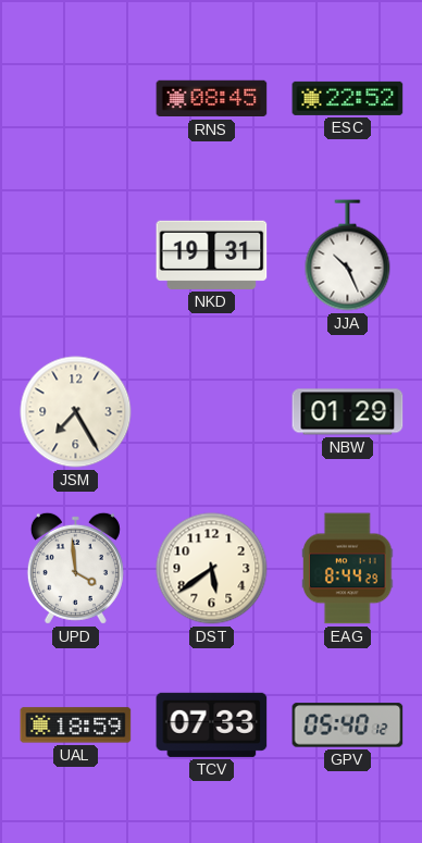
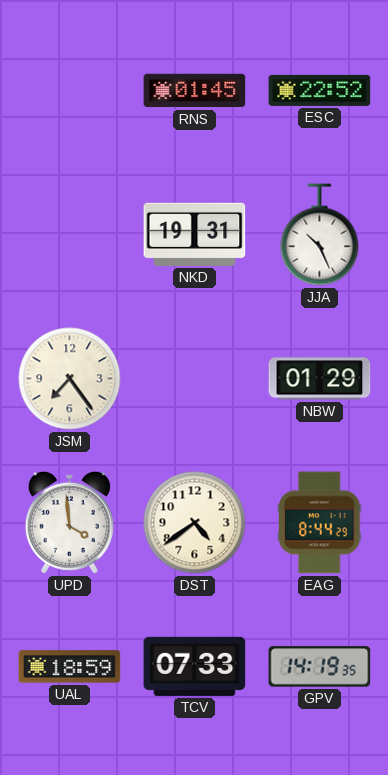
RNS: 08:45 -> 01:45 (195, 91)
JSM: 7:25 -> 7:24 (70, 379)
DST: 5:39 -> 4:39 (195, 523)
GPV: 05:40 -> 14:19 (320, 667)
